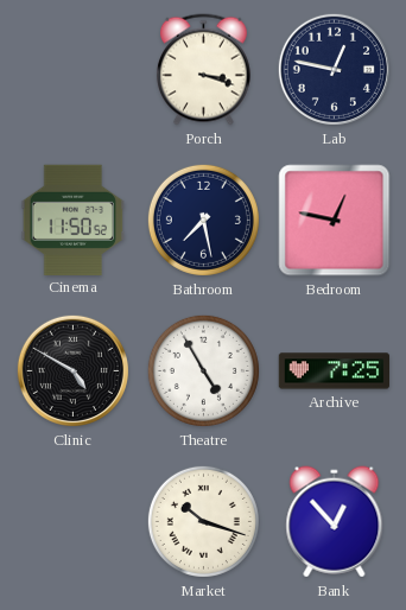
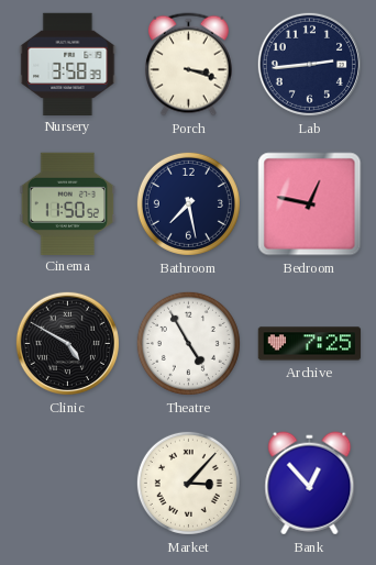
Nursery: none -> 3:58 (68, 64)
Lab: 12:47 -> 2:44 (309, 64)
Market: 10:18 -> 3:07 (188, 483)
